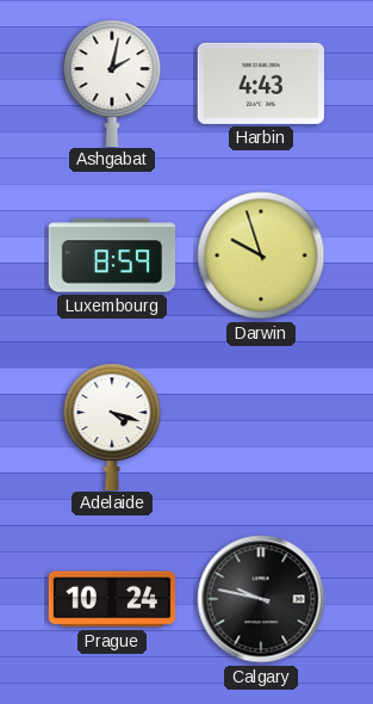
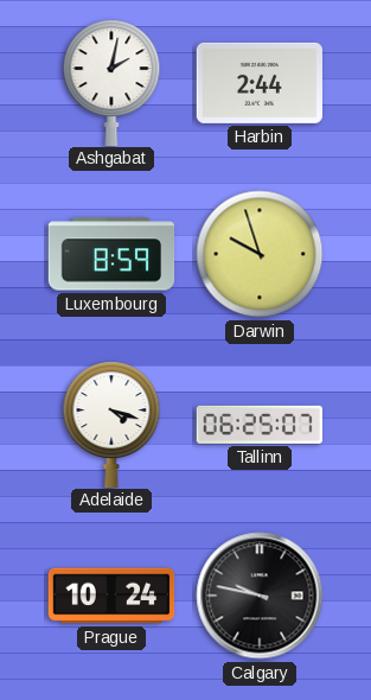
Harbin: 4:43 -> 2:44 (258, 83)
Tallinn: none -> 06:25 (258, 425)
